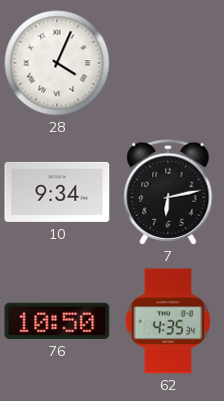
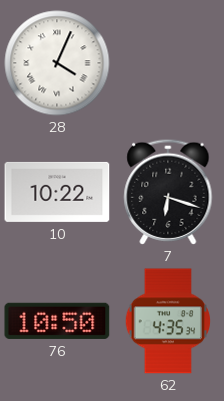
10: 9:34 -> 10:22 (57, 192)
7: 6:13 -> 6:18 (168, 192)
